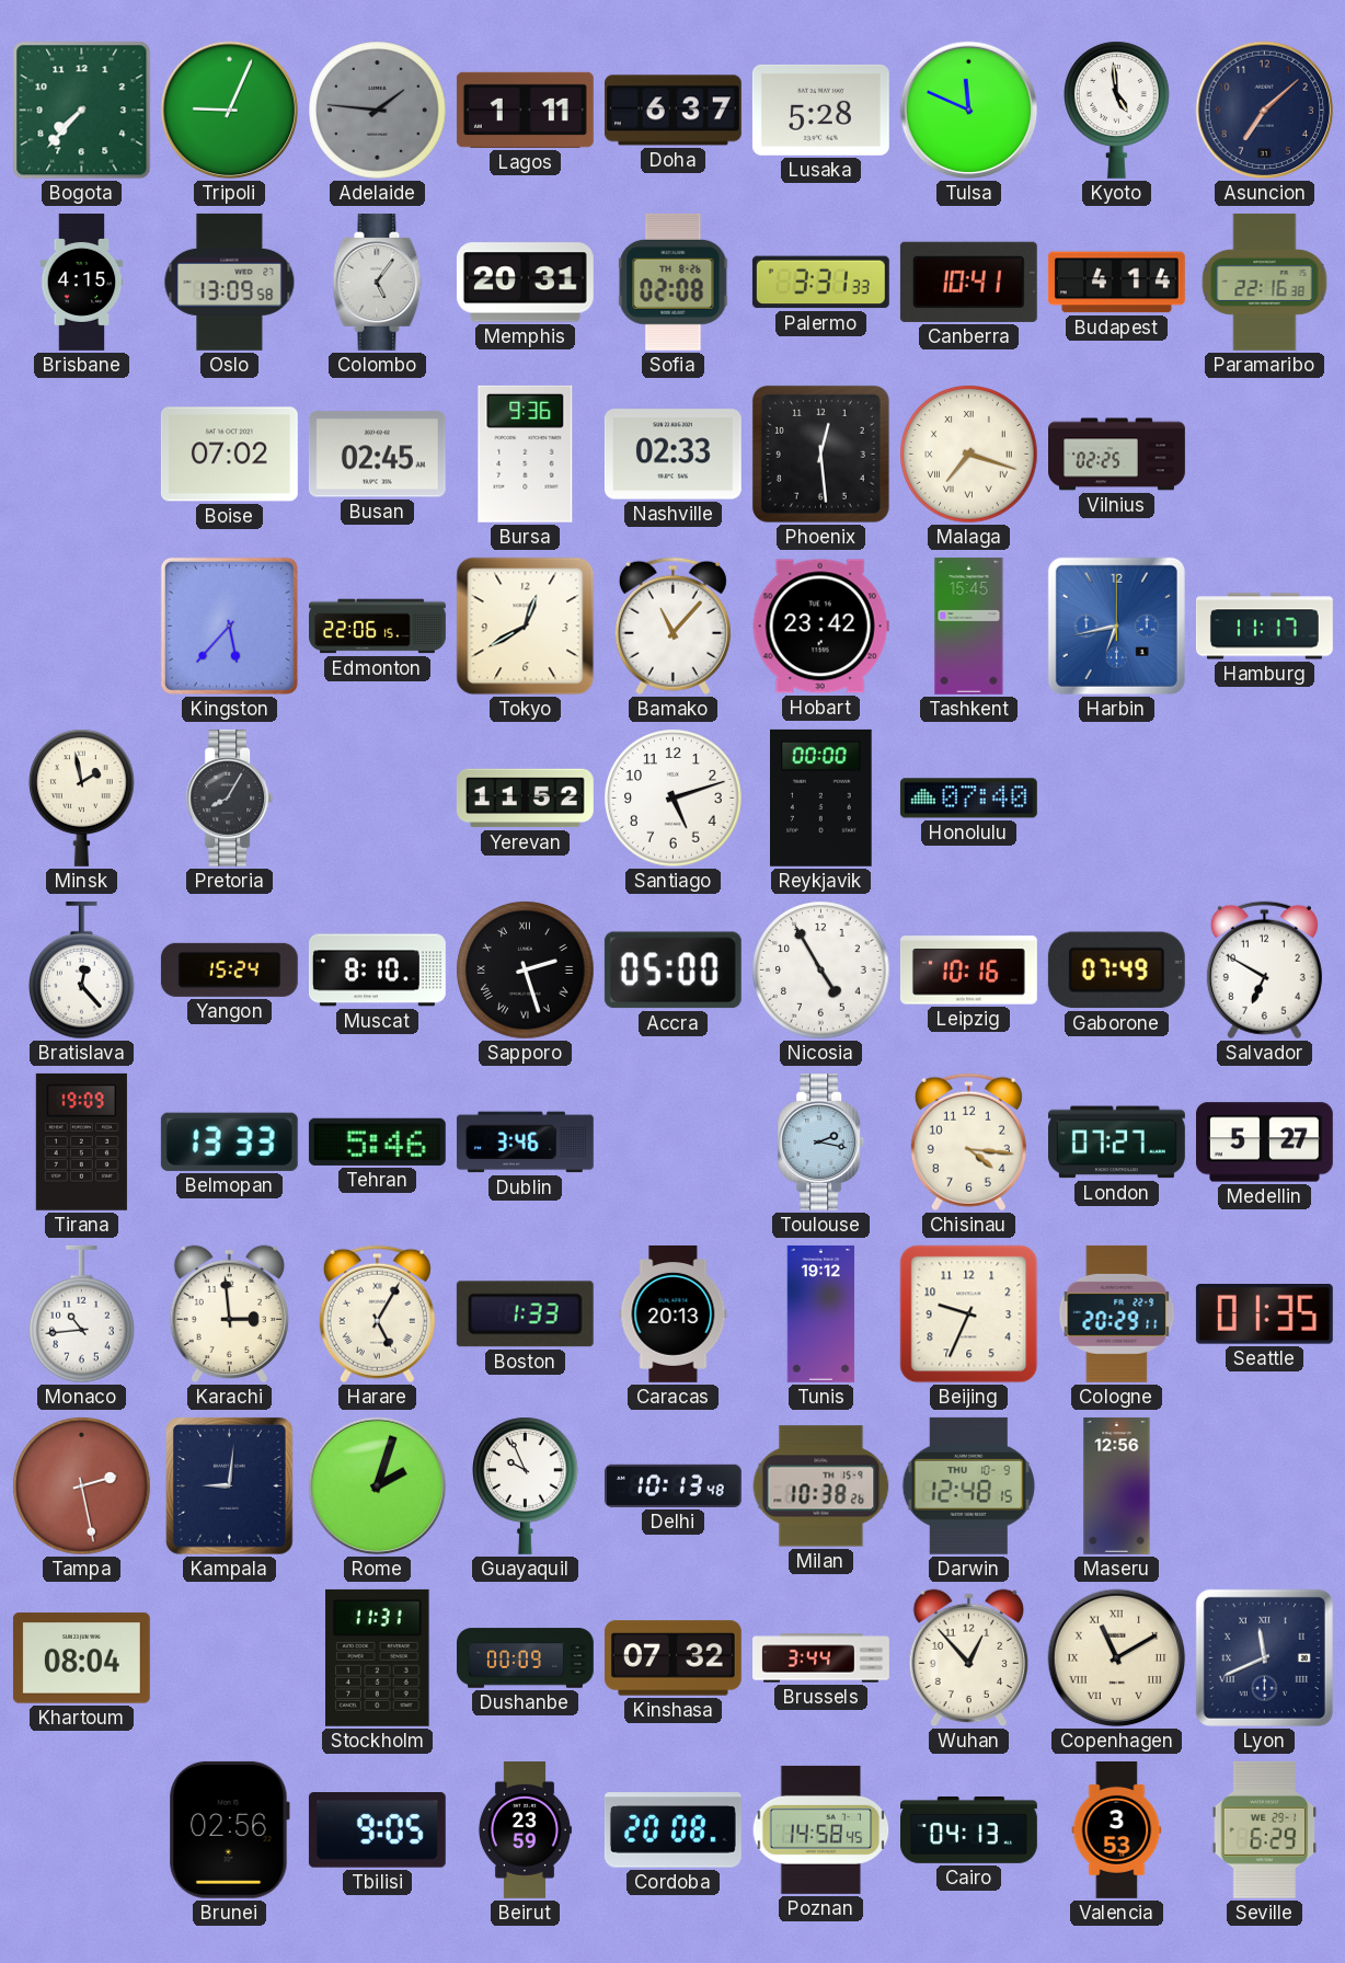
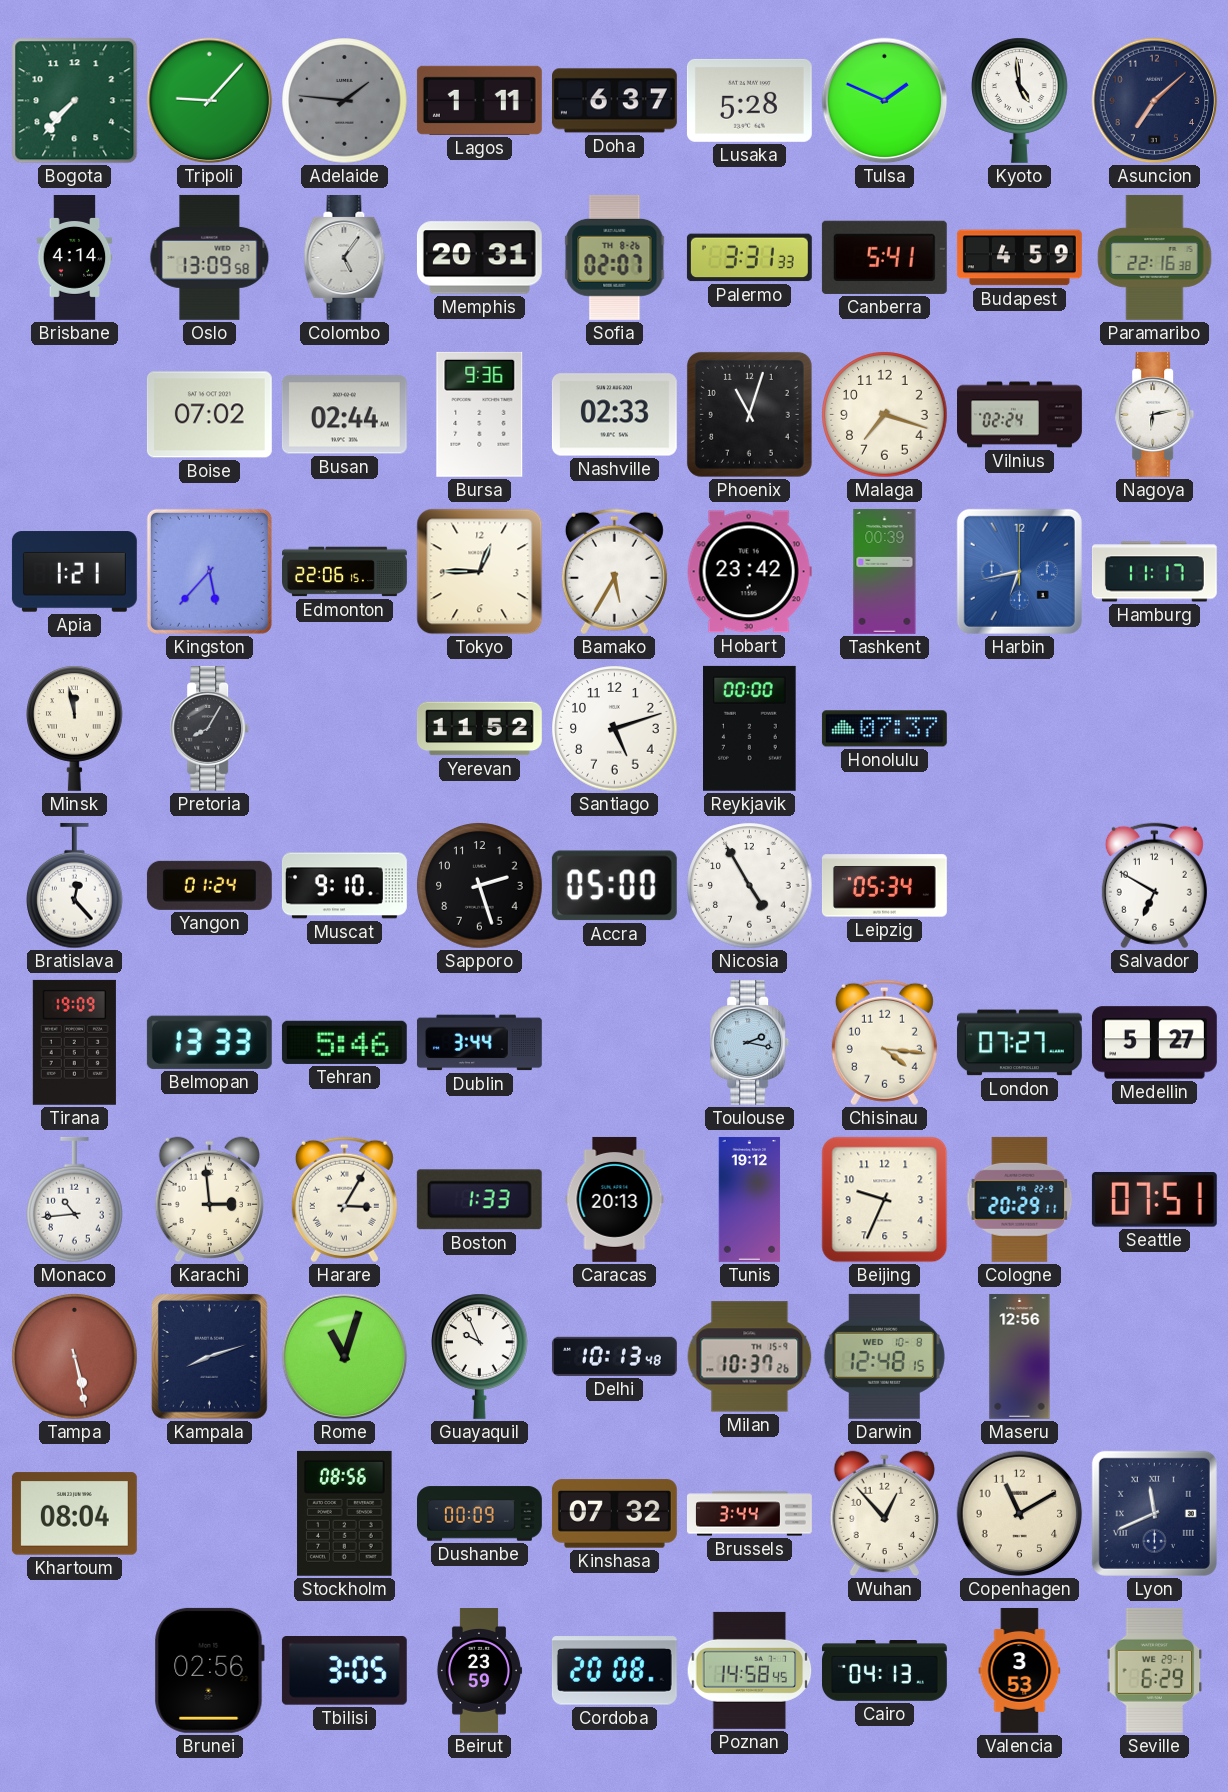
Tripoli: 9:04 -> 9:07 (210, 101)
Tulsa: 11:49 -> 1:49 (885, 101)
Brisbane: 4:15 -> 4:14 (75, 258)
Sofia: 02:08 -> 02:07 (615, 257)
Canberra: 10:41 -> 5:41 (884, 257)
Budapest: 4:14 -> 4:59 (1019, 258)
Busan: 02:45 -> 02:44 (344, 415)
Phoenix: 12:29 -> 11:03 (749, 414)
Malaga numerals: Roman -> Arabic (885, 415)
Vilnius: 02:25 -> 02:24 (1020, 415)
Nagoya: none -> 6:13 (1155, 414)
Apia: none -> 1:21 (74, 572)
Tokyo: 12:40 -> 12:45 (480, 572)
Bamako: 11:07 -> 5:35 (614, 572)
Tashkent: 15:45 -> 00:39 (885, 571)
Minsk: 1:58 -> 11:58 (75, 728)
Honolulu: 07:40 -> 07:37 (884, 729)
Yangon: 15:24 -> 01:24 (209, 885)
Muscat: 8:10 -> 9:10 (344, 886)
Sapporo numerals: Roman -> Arabic (480, 886)
Leipzig: 10:16 -> 05:34 (884, 886)
Gaborone: 07:49 -> none (1116, 971)
Dublin: 3:46 -> 3:44 (479, 1043)
Harare: 5:05 -> 3:05 (344, 1200)
Seattle: 01:35 -> 07:51 (1154, 1200)
Tampa: 2:28 -> 5:28 (75, 1357)
Kampala: 9:01 -> 8:12 (209, 1357)
Rome: 2:03 -> 11:03 (345, 1357)
Milan: 10:38 -> 10:37 (750, 1357)
Darwin date: THU 10-9 -> WED 10-8 (884, 1356)
Stockholm: 11:31 -> 08:56 (345, 1513)
Copenhagen numerals: Roman -> Arabic (1020, 1514)
Tbilisi: 9:05 -> 3:05 (344, 1671)
